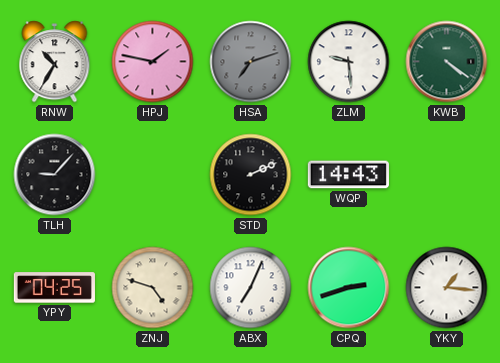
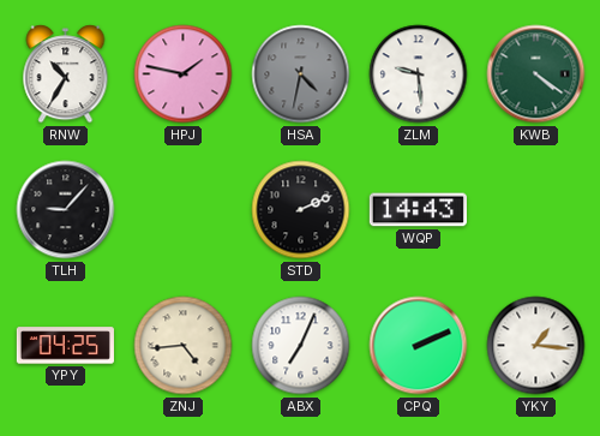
HSA: 7:12 -> 4:32 (301, 74)
ZNJ: 4:48 -> 4:44 (184, 346)
CPQ: 2:42 -> 2:11 (419, 346)
